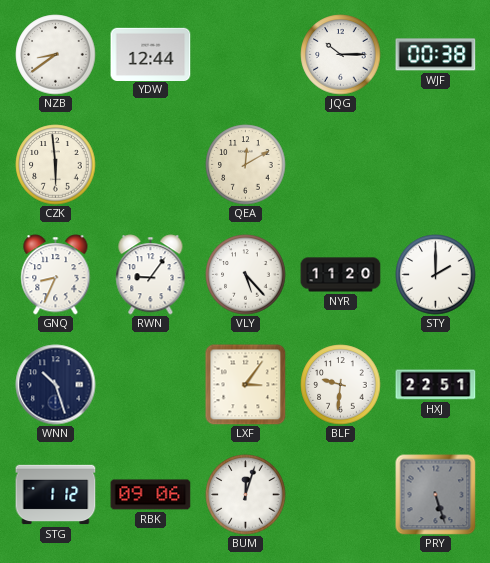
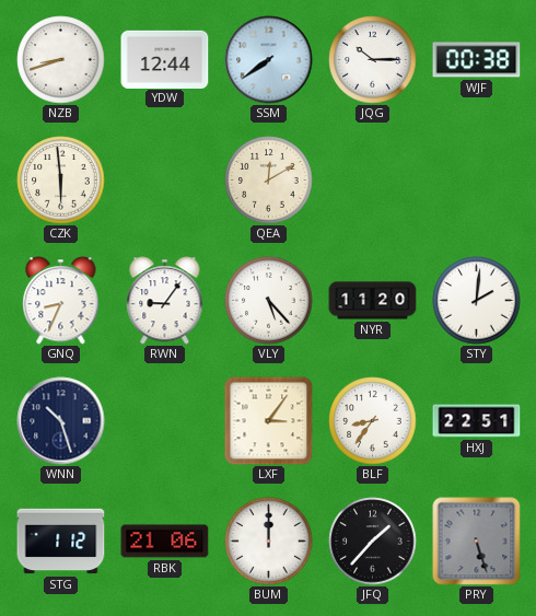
NZB: 8:39 -> 8:42 (61, 60)
SSM: none -> 7:39 (269, 60)
STY: 2:00 -> 2:01 (477, 301)
BLF: 9:31 -> 8:36 (373, 421)
RBK: 09:06 -> 21:06 (165, 542)
BUM: 12:03 -> 12:00 (269, 542)
JFQ: none -> 1:37 (373, 542)
